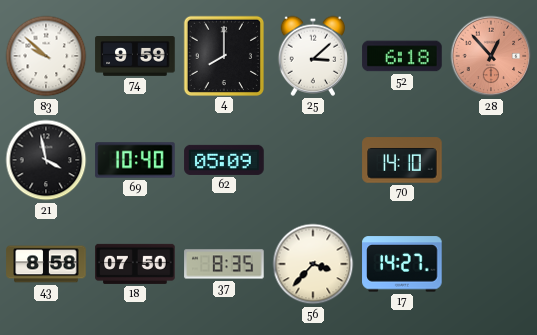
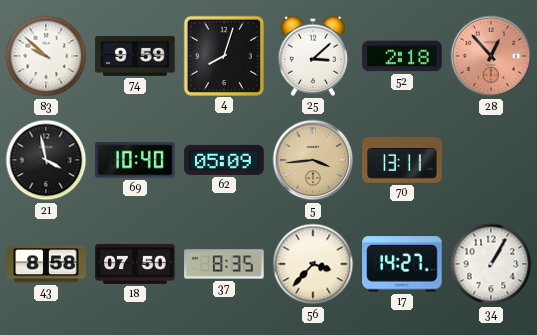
4: 8:00 -> 8:03 (223, 55)
52: 6:18 -> 2:18 (402, 56)
5: none -> 3:44 (313, 160)
70: 14:10 -> 13:11 (402, 160)
34: none -> 1:05 (491, 264)
